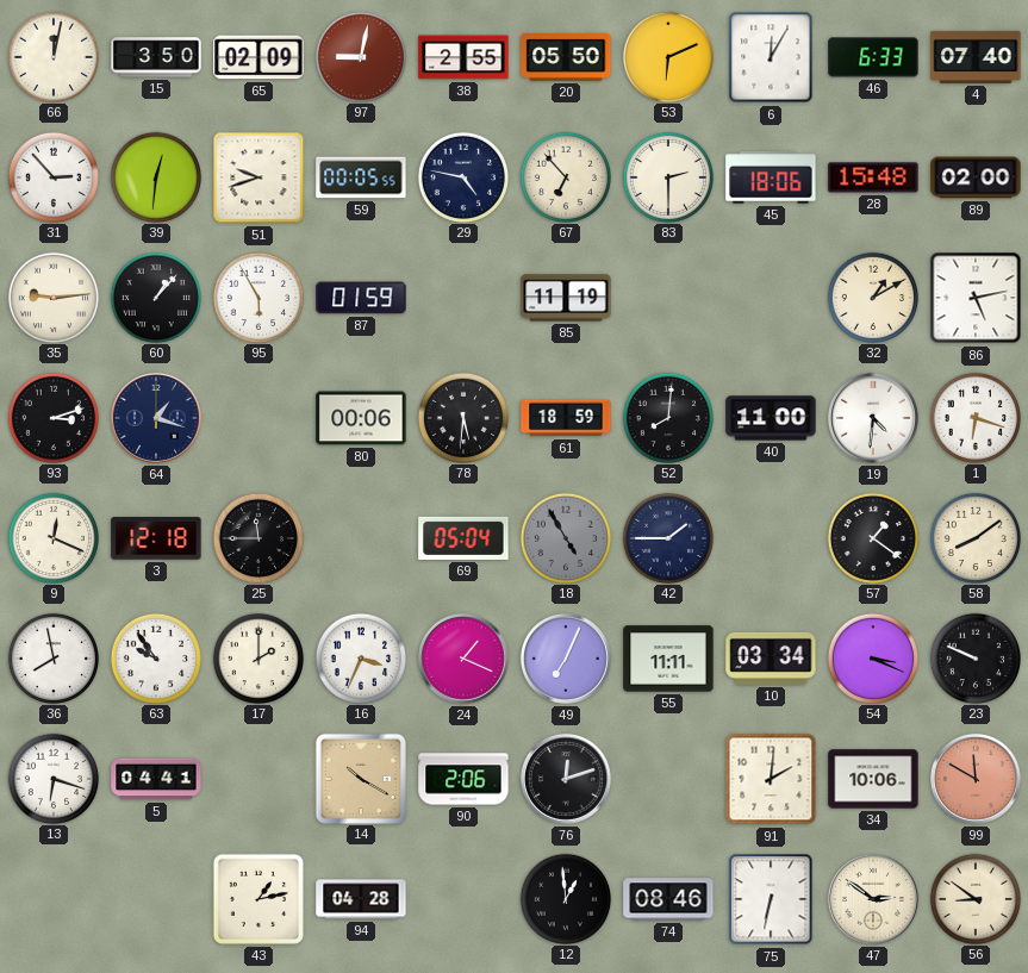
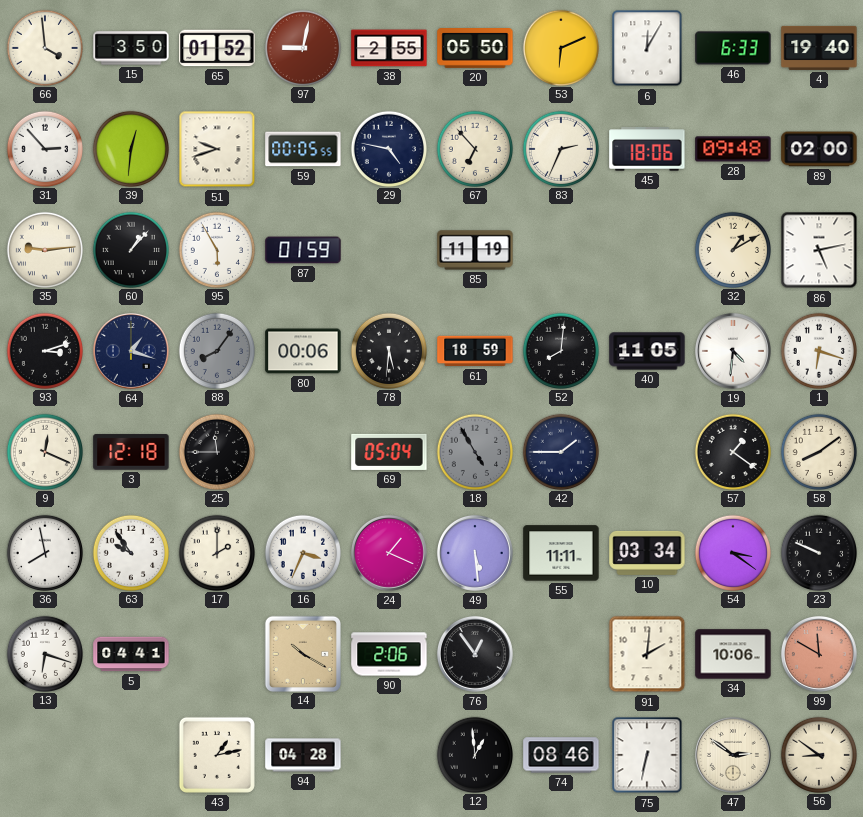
66: 12:02 -> 3:59 (44, 47)
65: 02:09 -> 01:52 (217, 48)
4: 07:40 -> 19:40 (819, 48)
83: 2:30 -> 2:34 (560, 148)
28: 15:48 -> 09:48 (733, 149)
88: none -> 8:06 (216, 350)
40: 11:00 -> 11:05 (647, 351)
49: 7:04 -> 5:29 (475, 553)
54: 3:19 -> 3:21 (732, 552)
76: 12:12 -> 12:54 (475, 654)
